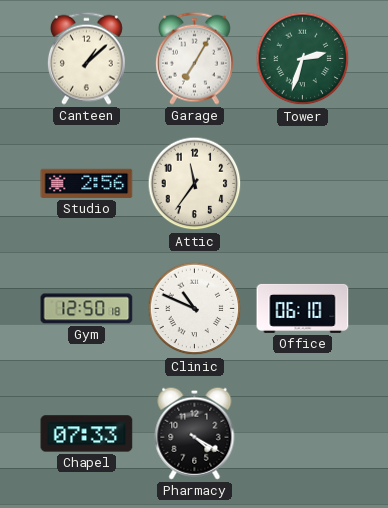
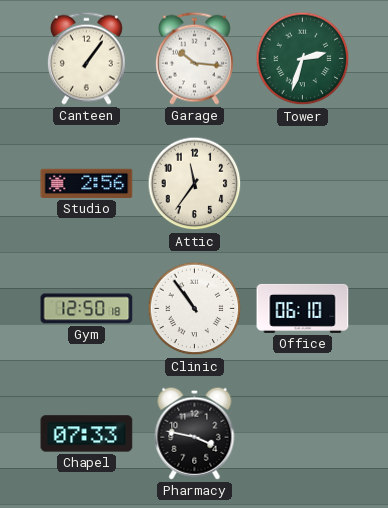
Canteen: 1:08 -> 1:06 (86, 58)
Garage: 7:05 -> 10:16 (194, 58)
Clinic: 10:49 -> 10:54 (195, 309)
Pharmacy: 4:20 -> 3:47 (195, 433)
